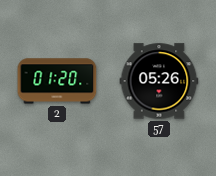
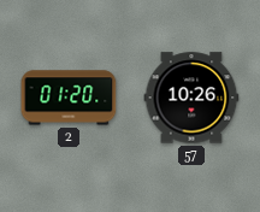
57: 05:26 -> 10:26 (191, 98)
